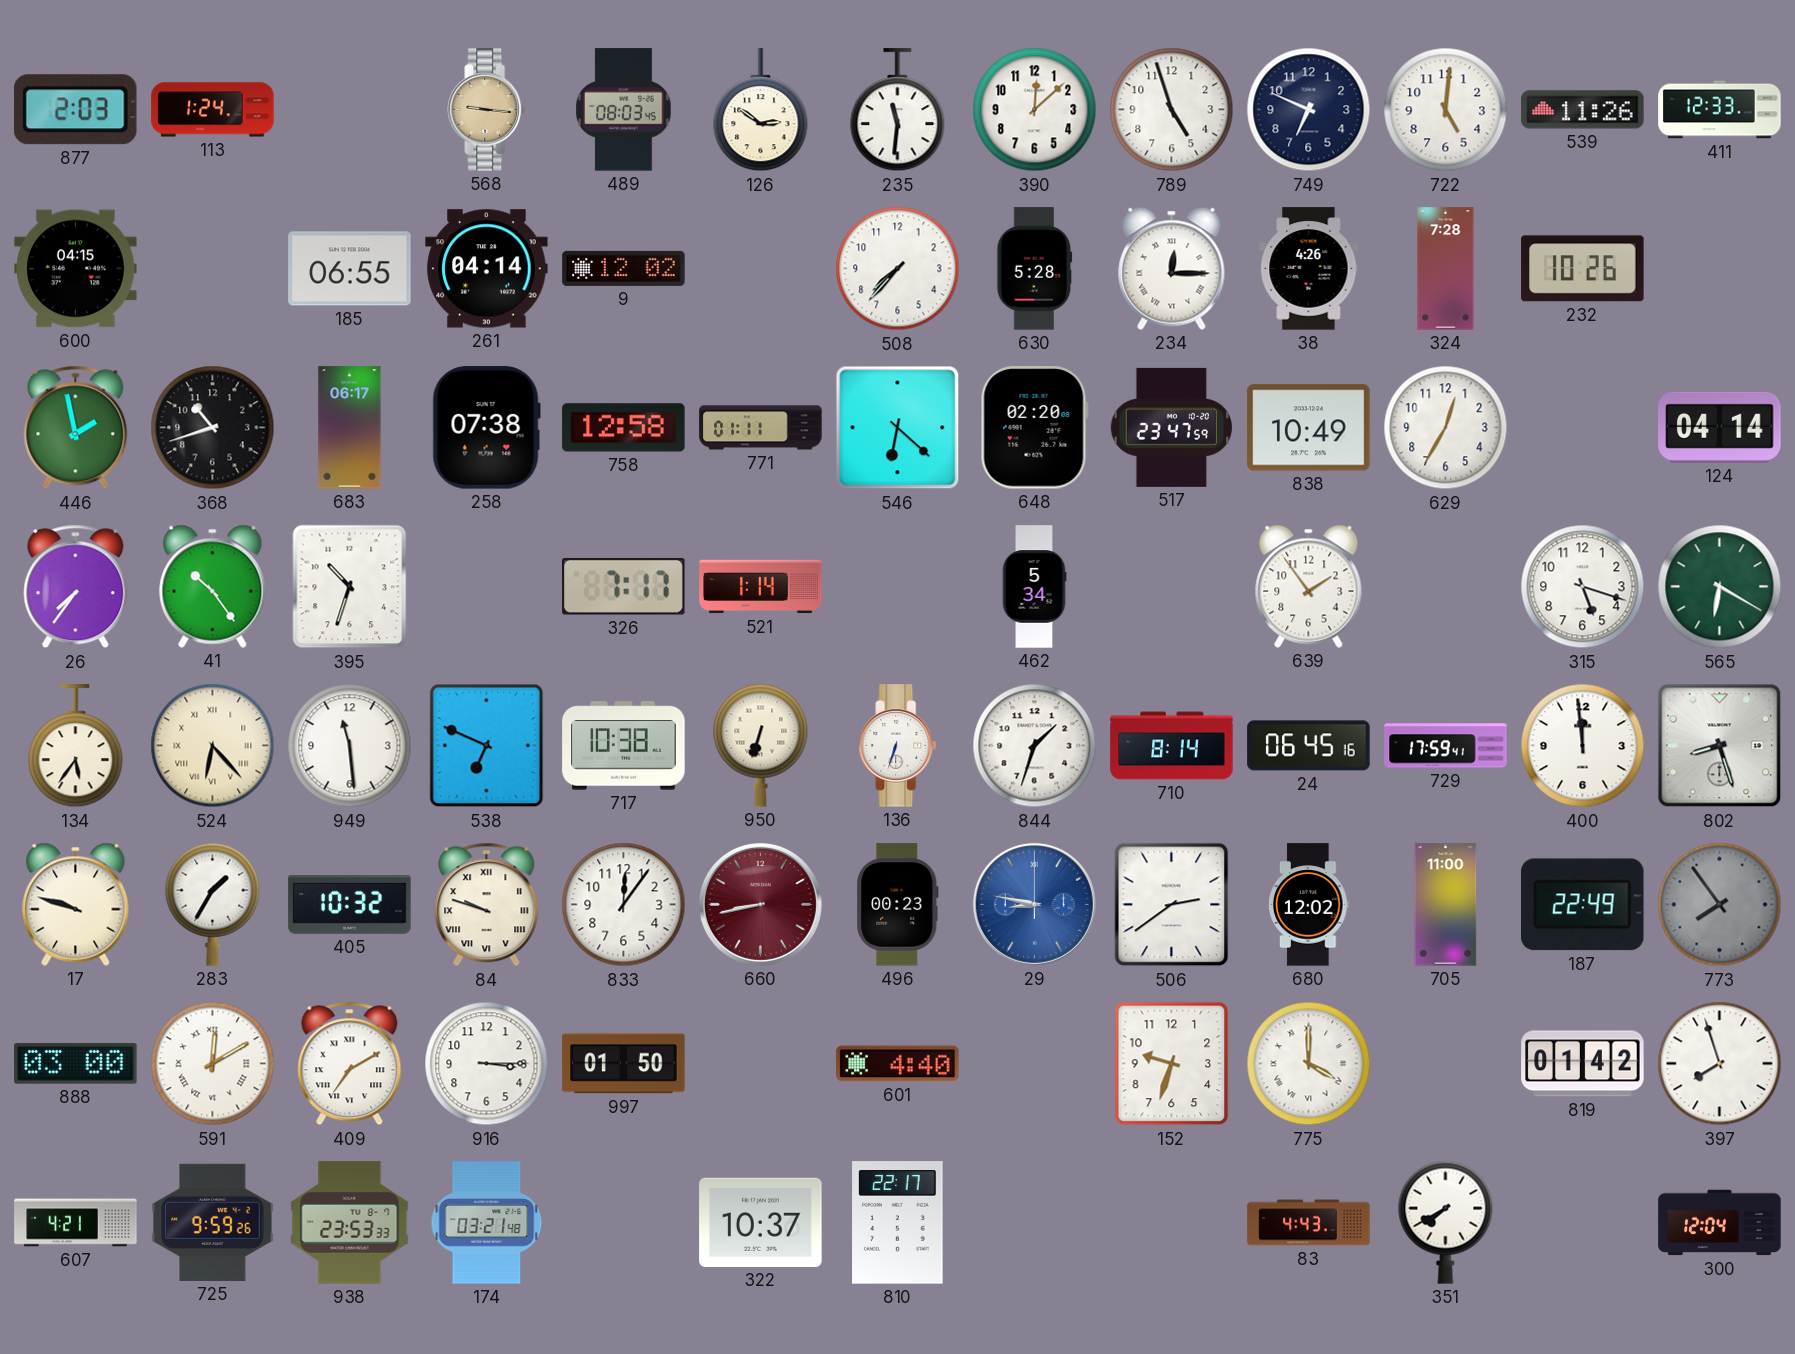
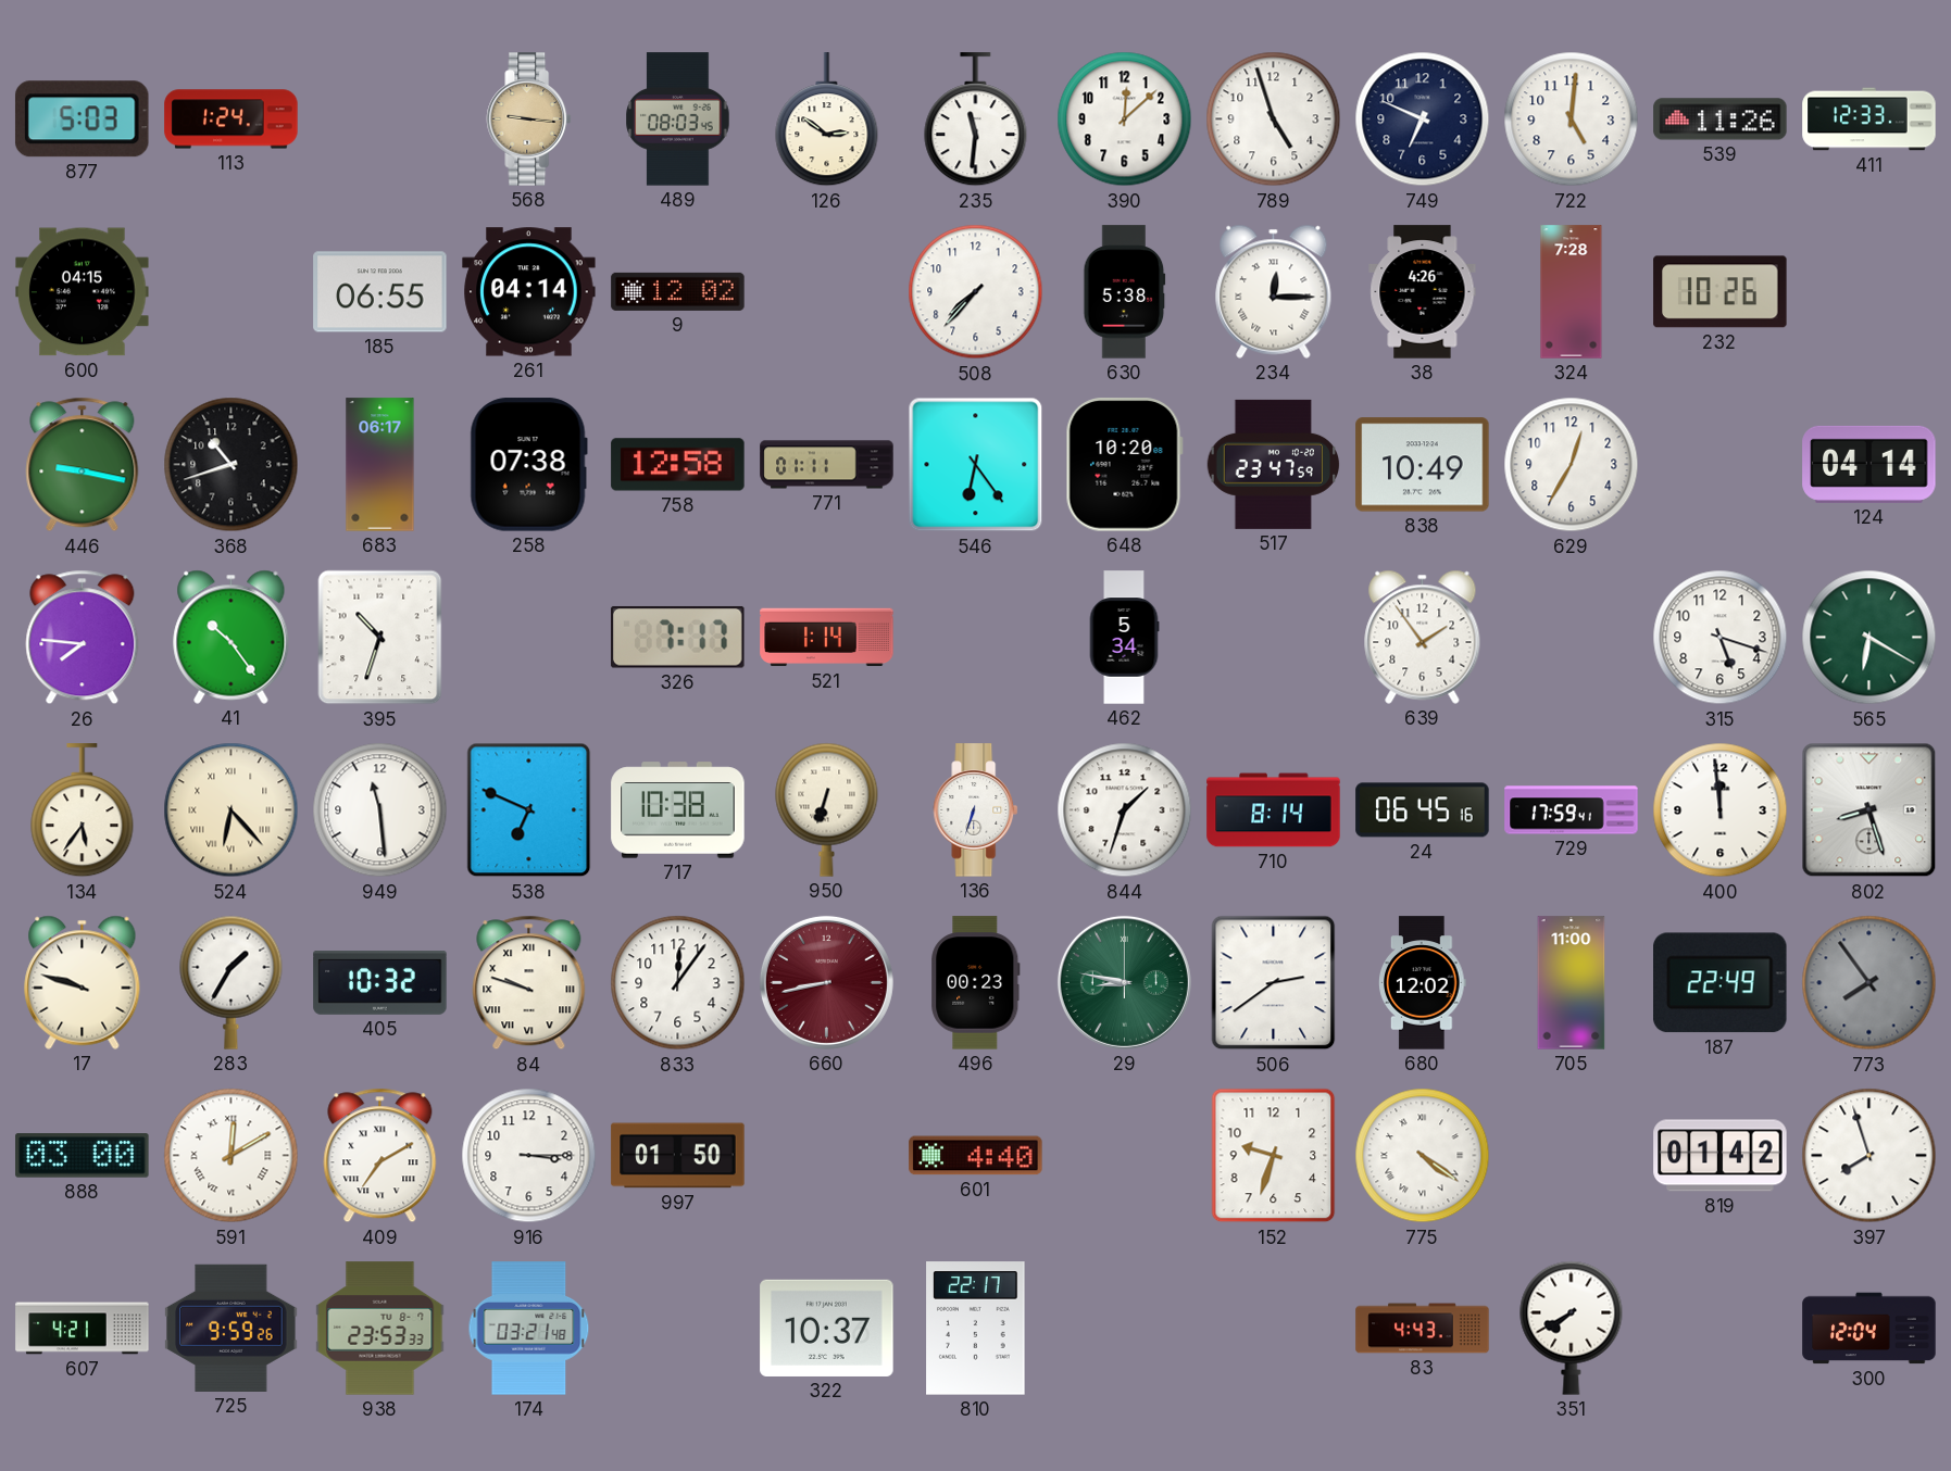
877: 2:03 -> 5:03 (82, 120)
630: 5:28 -> 5:38 (1125, 292)
446: 1:58 -> 9:17 (83, 465)
546: 6:22 -> 6:24 (976, 465)
648: 02:20 -> 10:20 (1124, 465)
26: 7:36 -> 7:46 (83, 638)
29 dial: blue -> green (1124, 982)
775: 4:00 -> 4:21 (1423, 1156)
